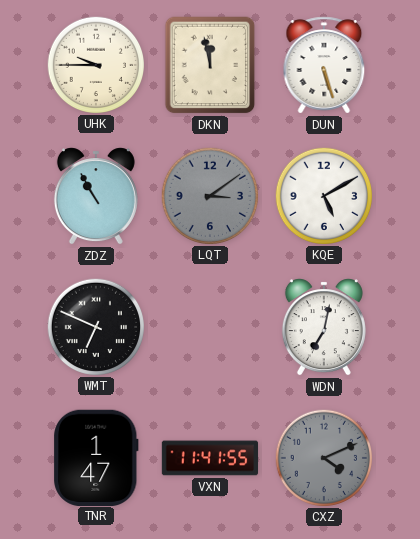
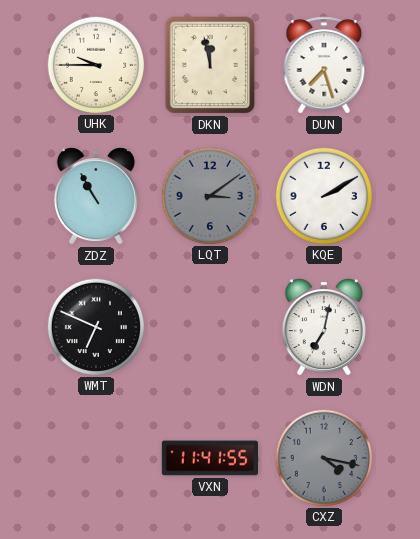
DUN: 5:27 -> 7:27 (324, 65)
KQE: 5:10 -> 2:10 (323, 195)
TNR: 1:47 -> none (96, 457)
CXZ: 4:11 -> 4:17 (323, 457)
